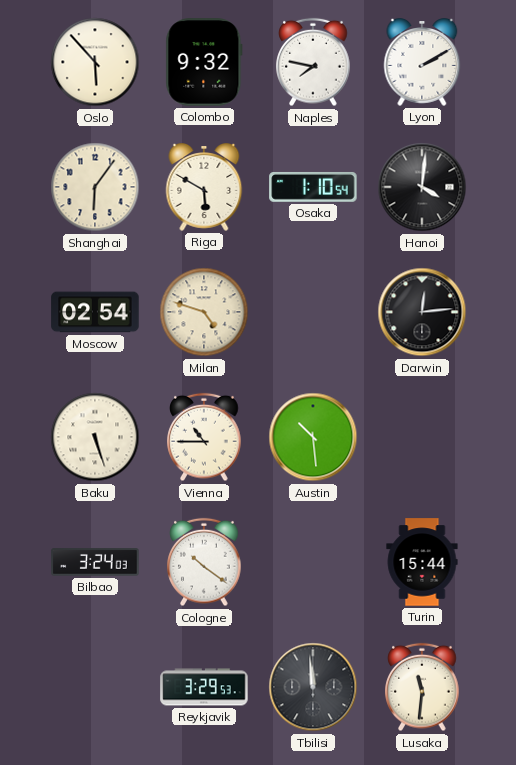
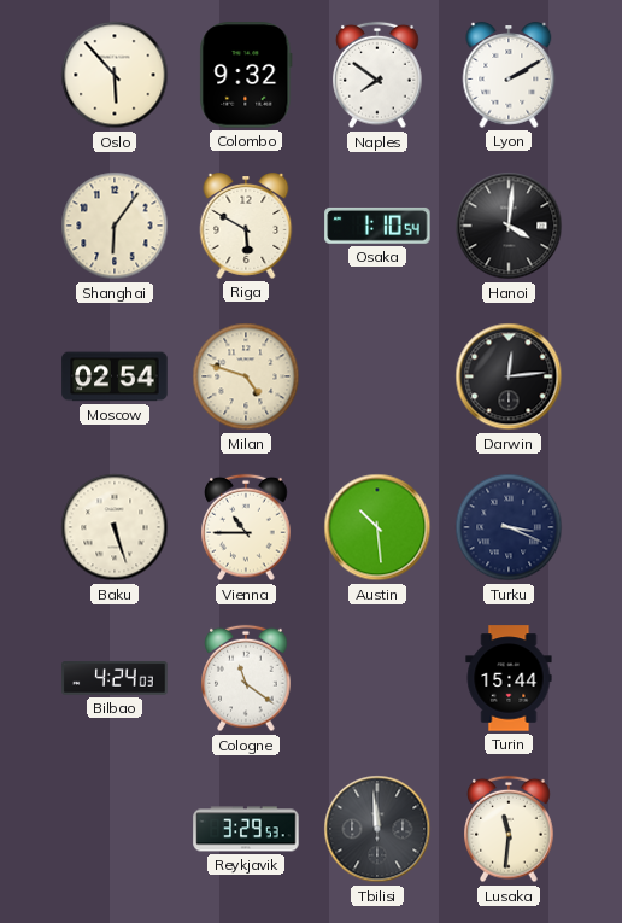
Naples: 7:47 -> 7:51 (377, 75)
Turku: none -> 3:19 (509, 527)
Bilbao: 3:24 -> 4:24 (115, 678)
Cologne: 10:21 -> 11:21 (246, 678)
